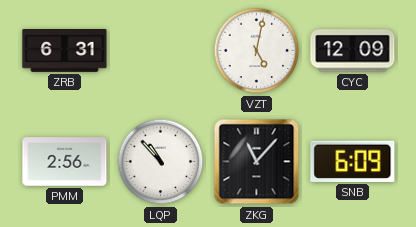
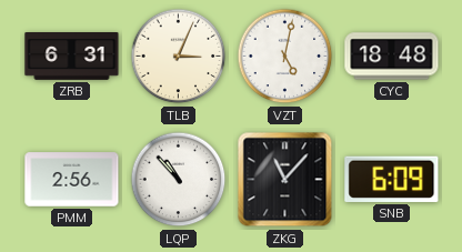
TLB: none -> 3:04 (179, 57)
CYC: 12:09 -> 18:48 (392, 57)
